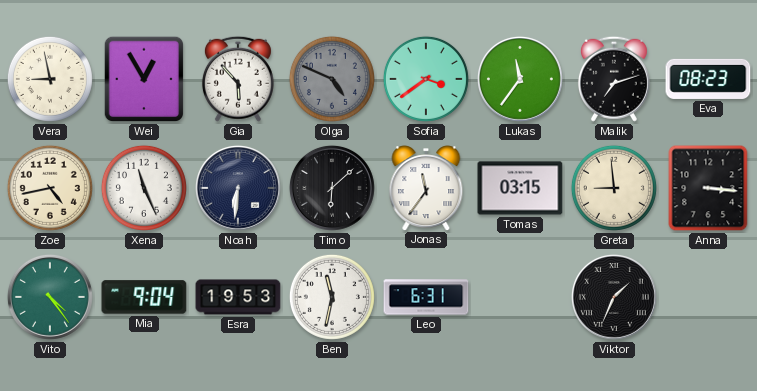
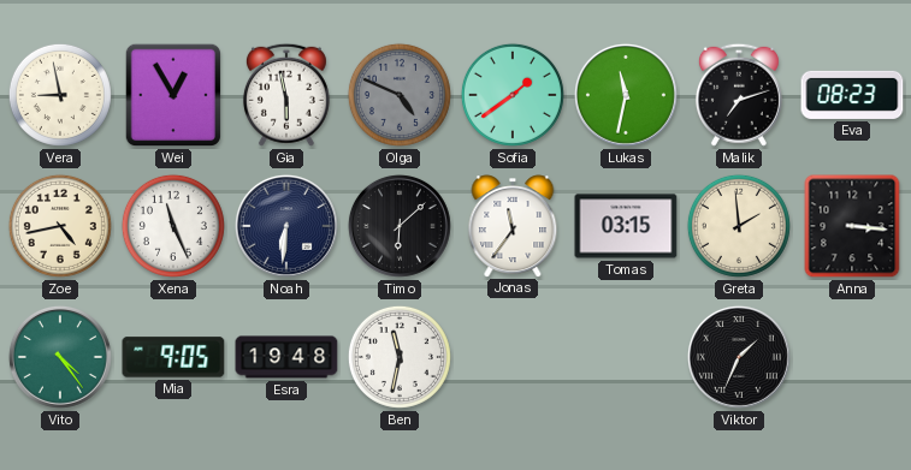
Gia: 5:53 -> 5:58 (286, 95)
Sofia: 3:39 -> 1:39 (513, 95)
Lukas: 11:36 -> 11:32 (626, 95)
Greta: 8:59 -> 1:59 (739, 226)
Mia: 9:04 -> 9:05 (173, 357)
Esra: 19:53 -> 19:48 (286, 357)
Leo: 6:31 -> none (426, 297)
